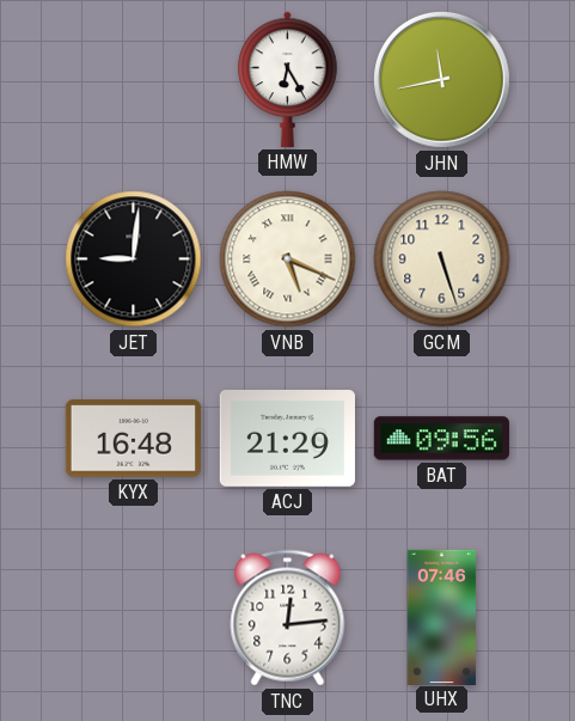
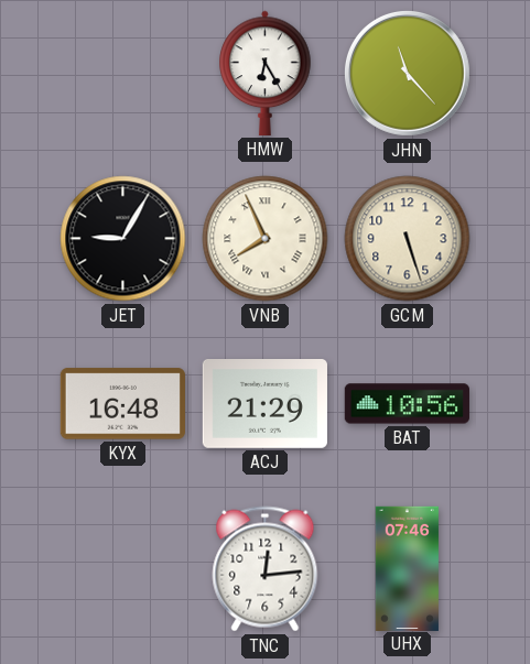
JHN: 11:43 -> 11:23 (407, 73)
JET: 9:01 -> 9:05 (123, 239)
VNB: 5:19 -> 7:56 (266, 239)
BAT: 09:56 -> 10:56 (407, 404)
